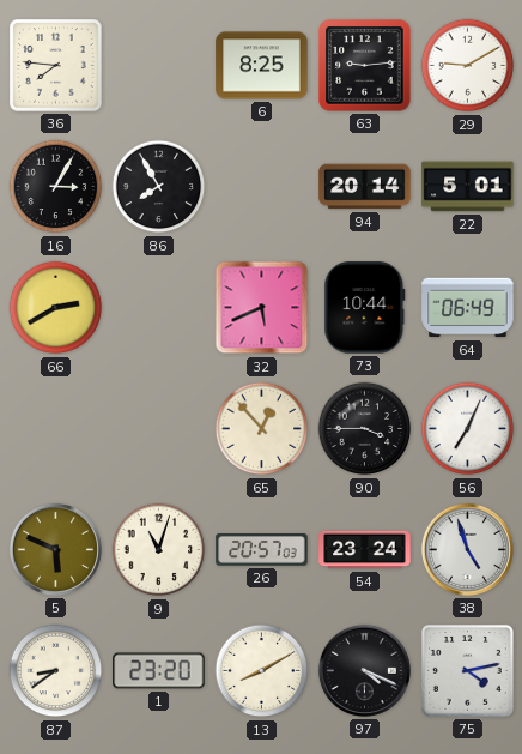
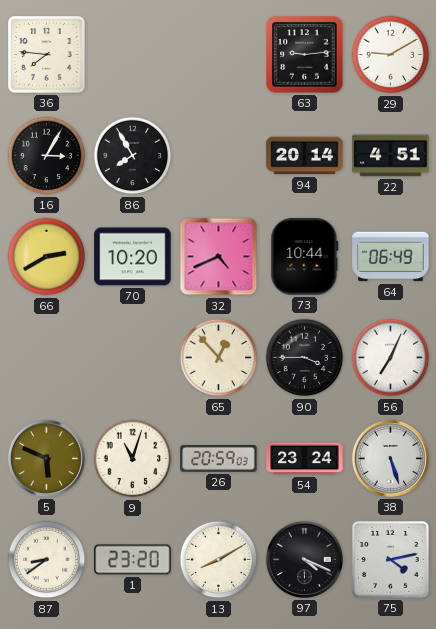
6: 8:25 -> none (262, 66)
22: 5:01 -> 4:51 (391, 156)
70: none -> 10:20 (133, 257)
32: 5:41 -> 4:41 (219, 257)
26: 20:57 -> 20:59 (219, 459)
38: 4:57 -> 5:27 (390, 458)
